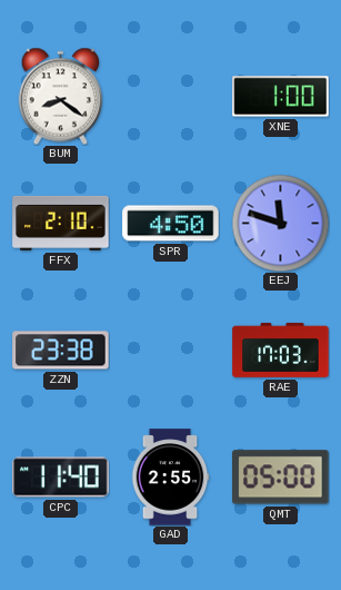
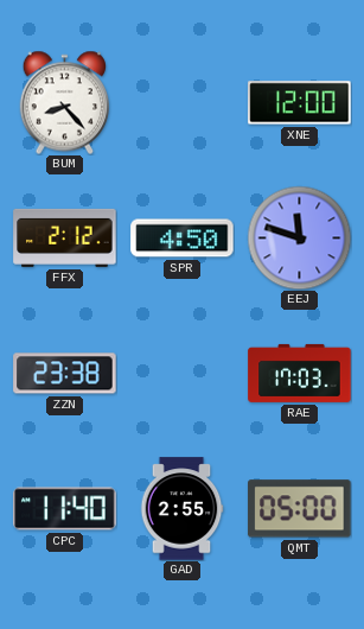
BUM: 8:21 -> 8:23 (65, 102)
XNE: 1:00 -> 12:00 (300, 103)
FFX: 2:10 -> 2:12 (65, 237)
